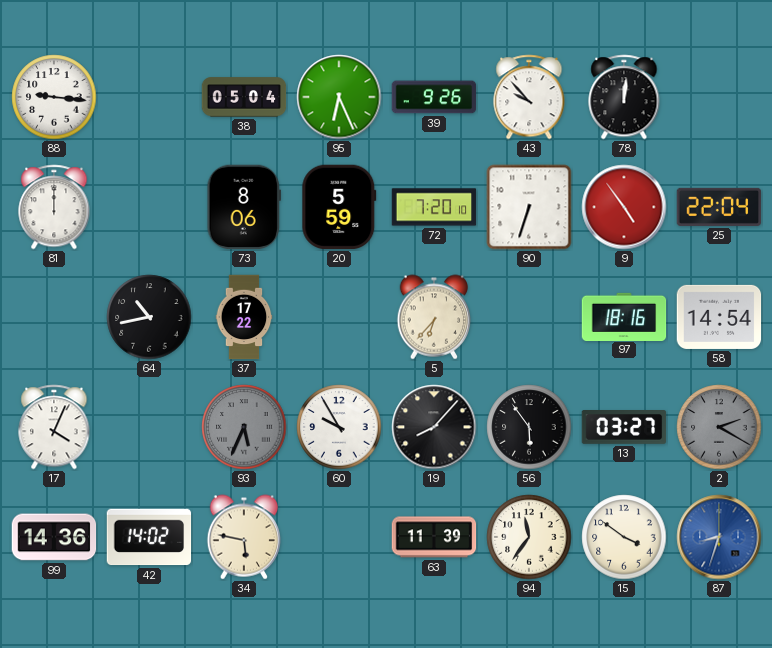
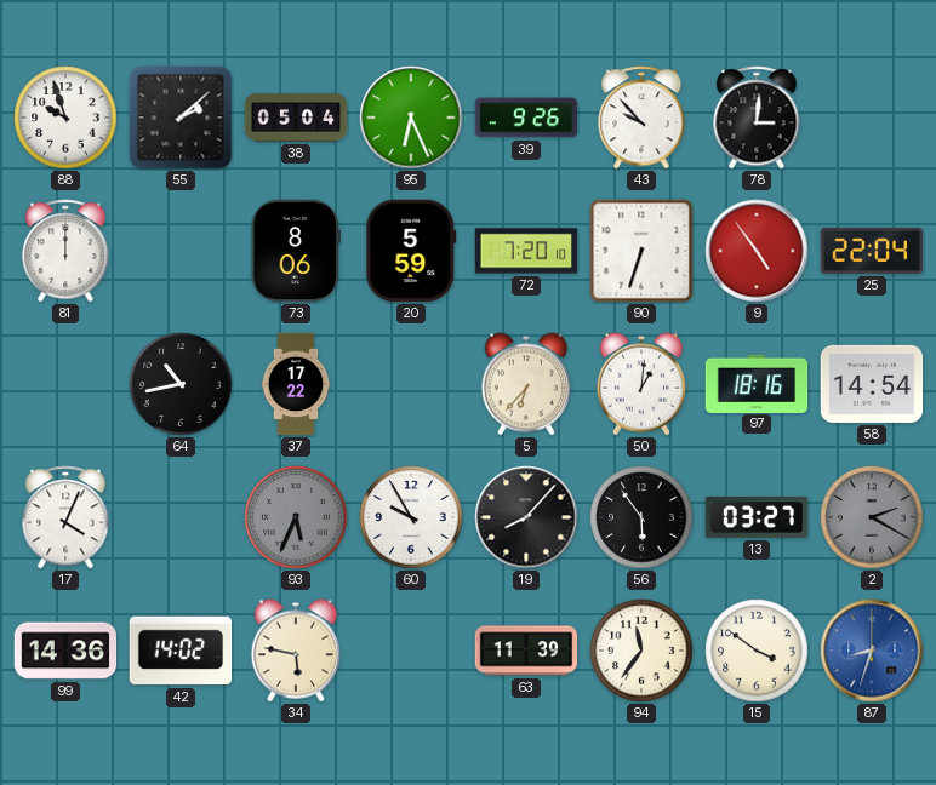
88: 9:16 -> 9:57 (65, 118)
55: none -> 2:08 (181, 118)
78: 12:01 -> 3:01 (757, 118)
50: none -> 1:01 (641, 384)
